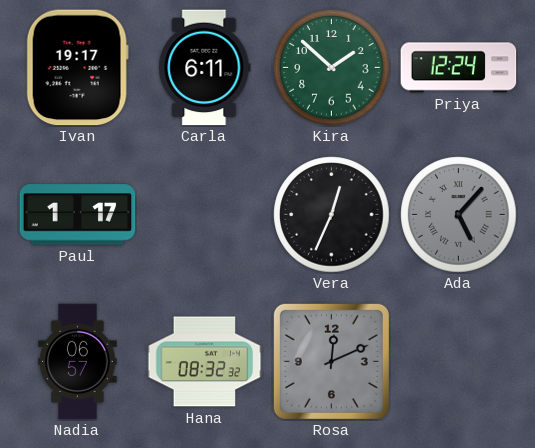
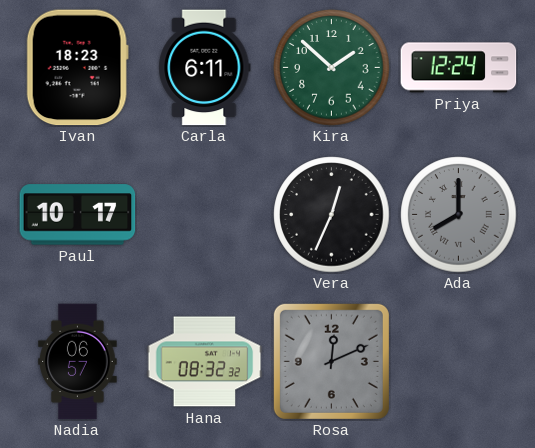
Ivan: 19:17 -> 18:23 (77, 68)
Paul: 1:17 -> 10:17 (78, 215)
Ada: 5:07 -> 8:00 (459, 215)
